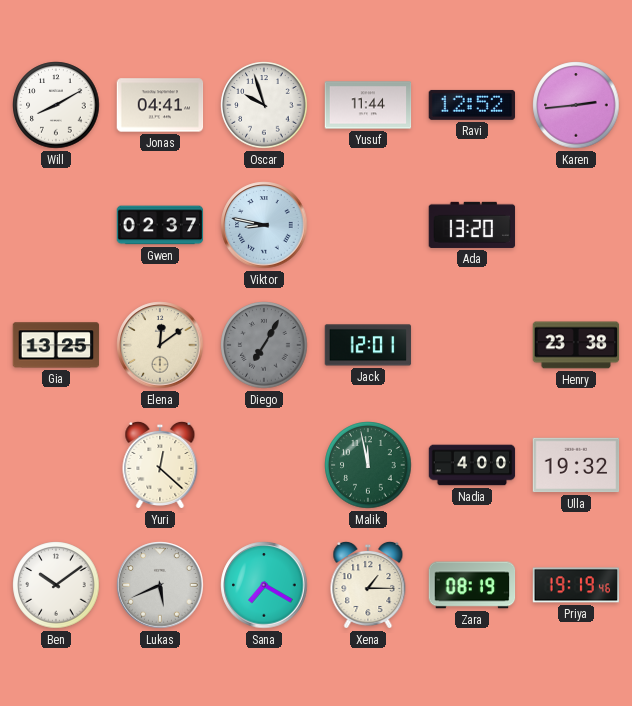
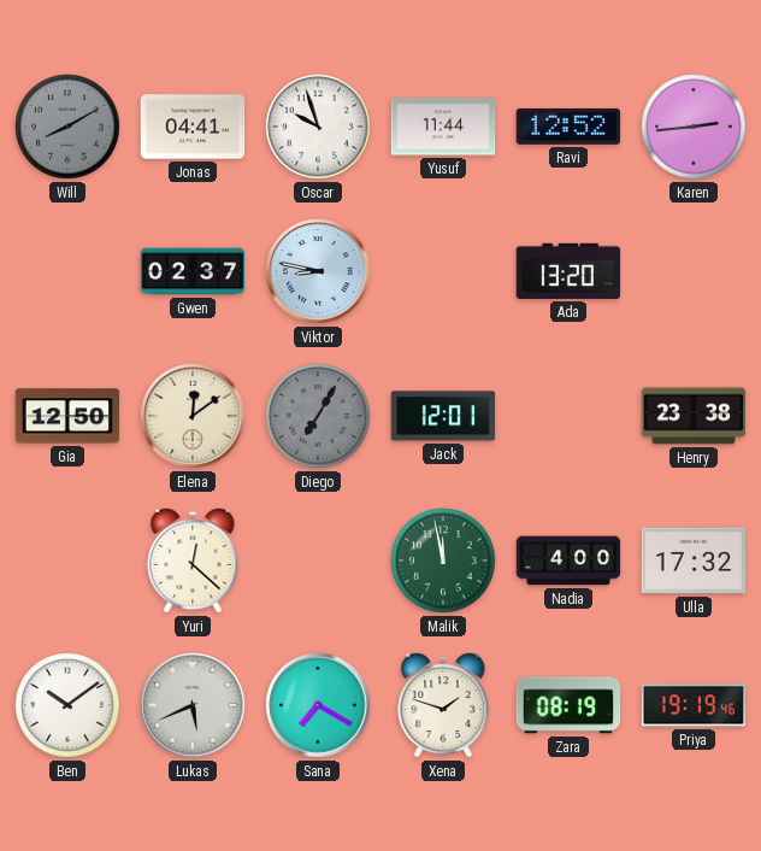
Will dial: white -> grey (67, 127)
Gia: 13:25 -> 12:50 (67, 416)
Ulla: 19:32 -> 17:32 (694, 561)
Xena: 1:15 -> 1:48 (443, 705)
